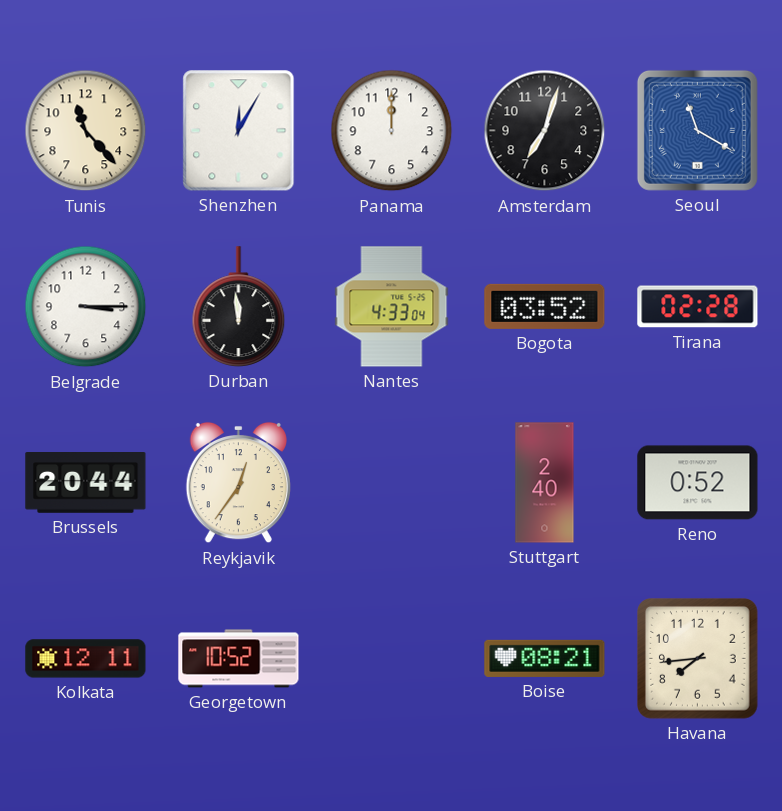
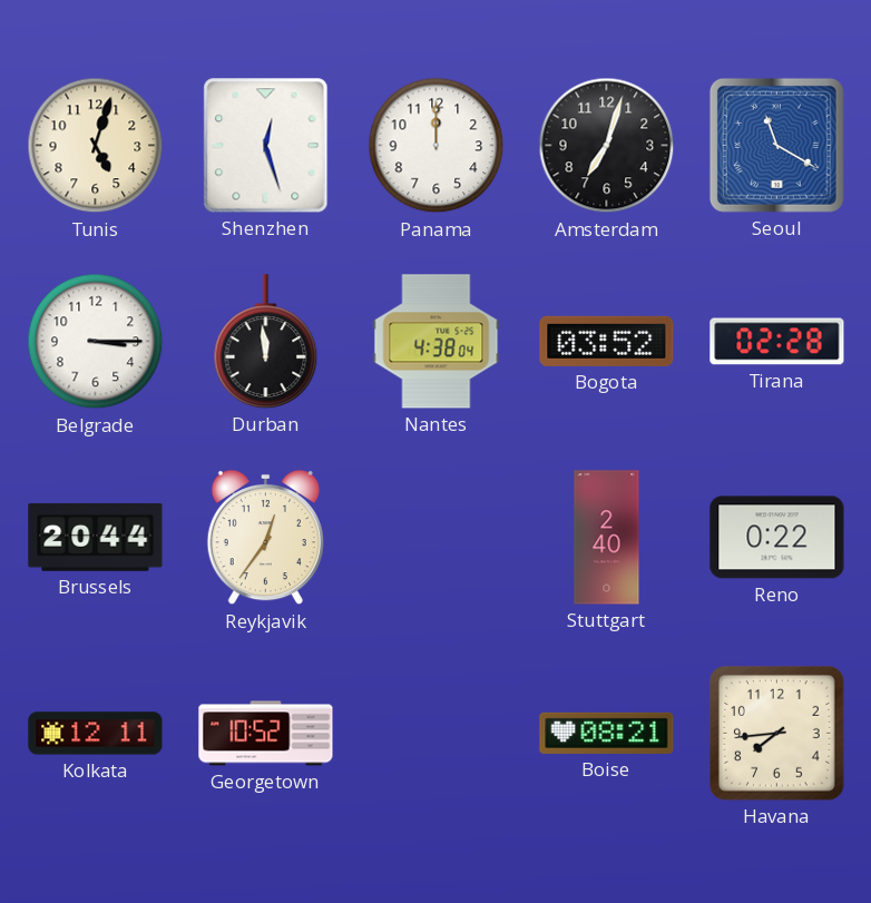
Tunis: 11:23 -> 5:03 (96, 146)
Shenzhen: 12:05 -> 12:27 (266, 146)
Nantes: 4:33 -> 4:38 (437, 342)
Reno: 0:52 -> 0:22 (777, 538)
